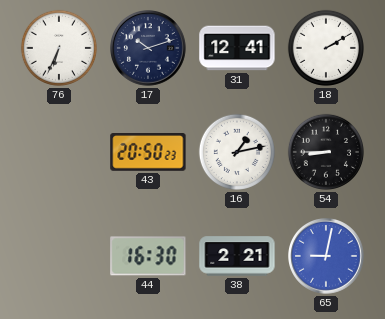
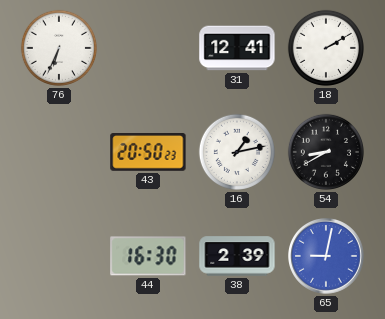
17: 10:12 -> none (149, 49)
54: 8:45 -> 8:40 (326, 152)
38: 2:21 -> 2:39 (237, 256)
